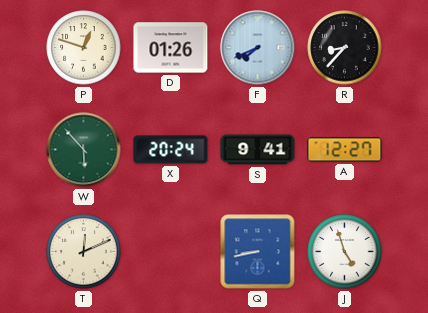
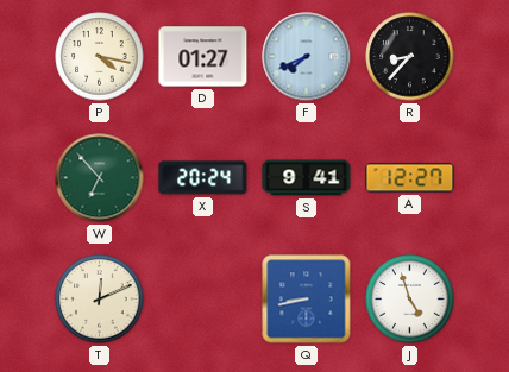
P: 12:48 -> 4:17 (100, 57)
D: 01:26 -> 01:27 (203, 57)
W: 5:53 -> 6:53 (100, 178)
